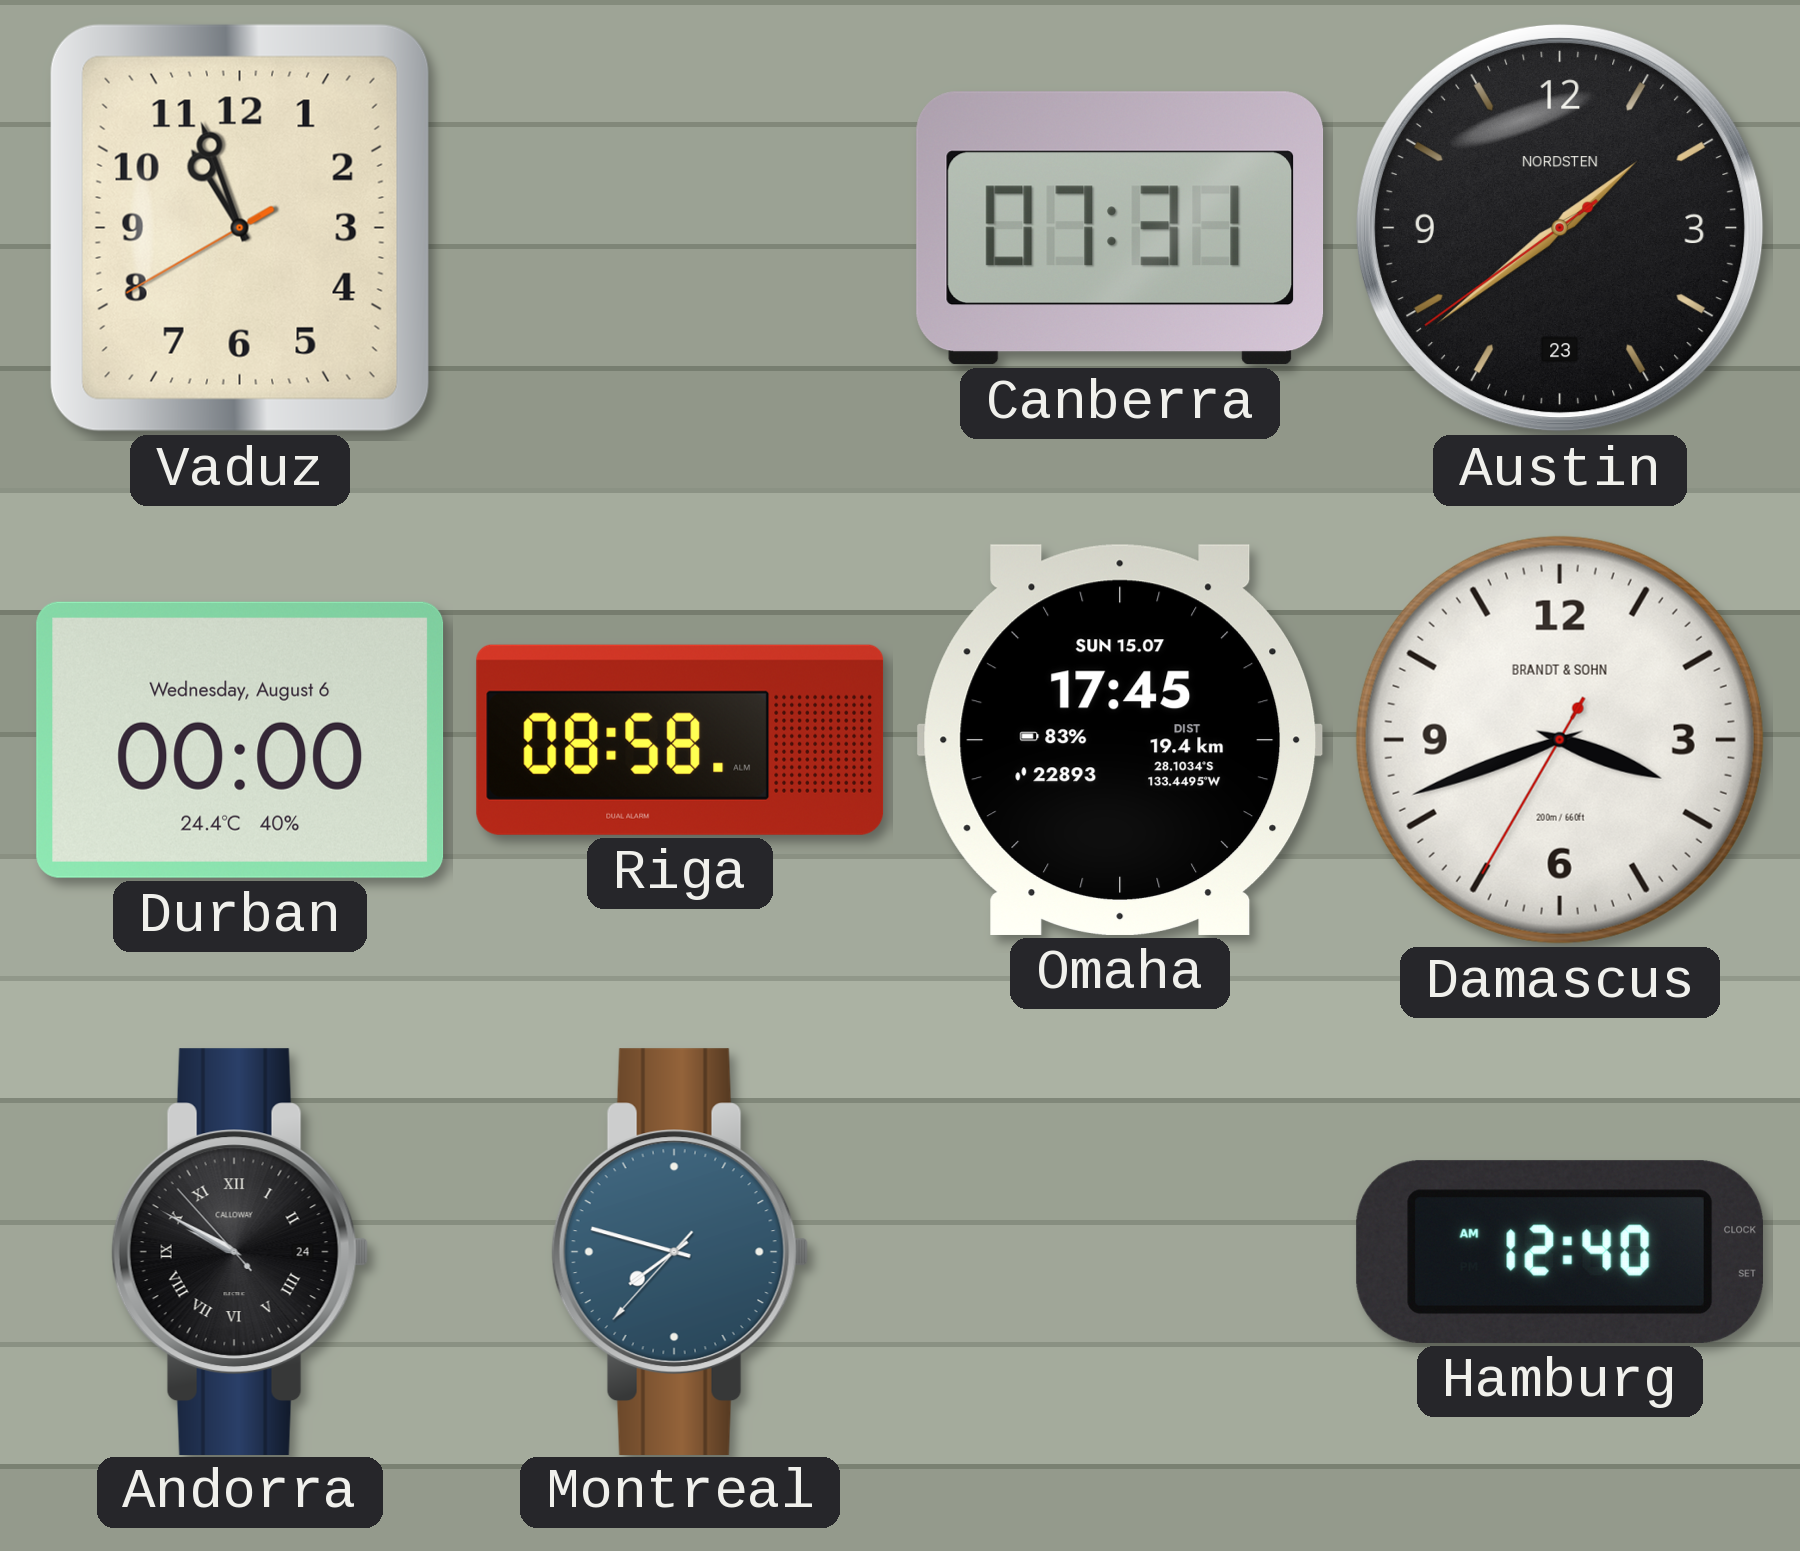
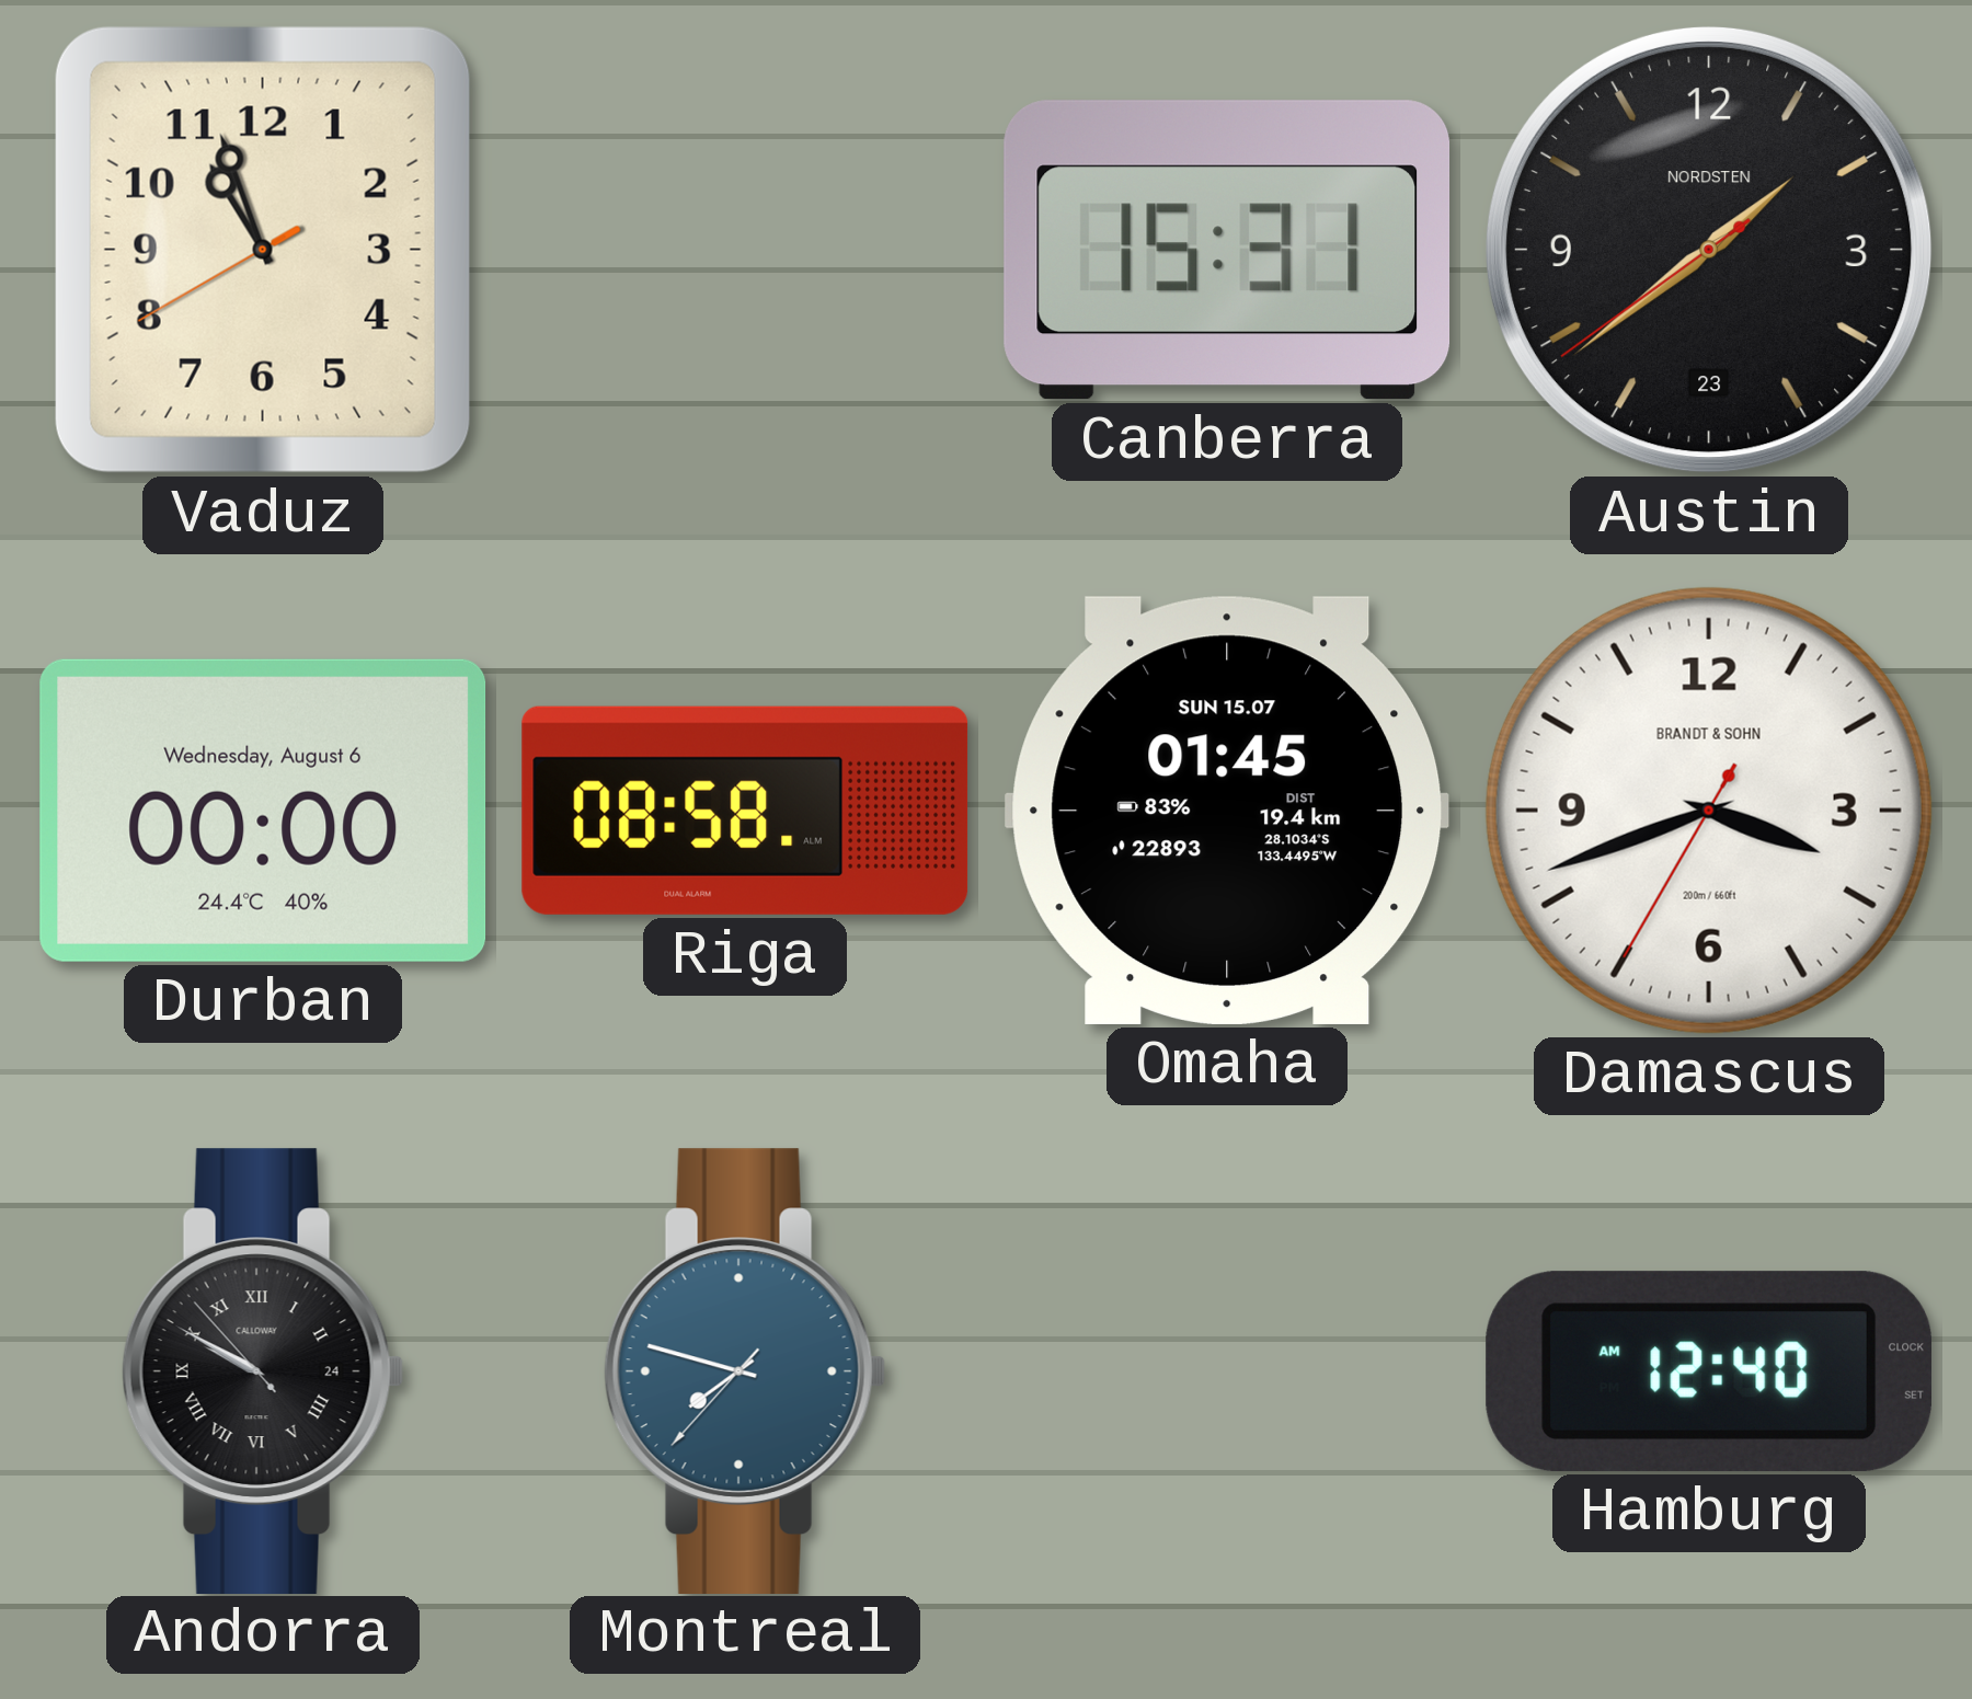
Canberra: 07:31 -> 15:31 (1227, 250)
Omaha: 17:45 -> 01:45 (1227, 811)
